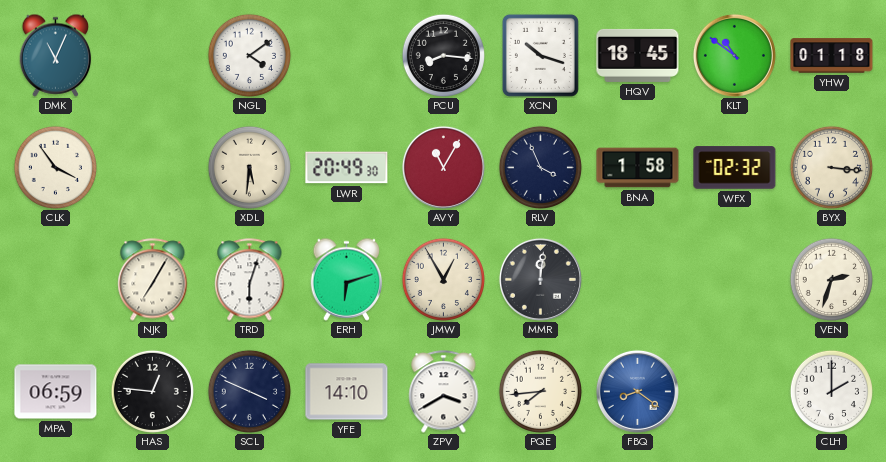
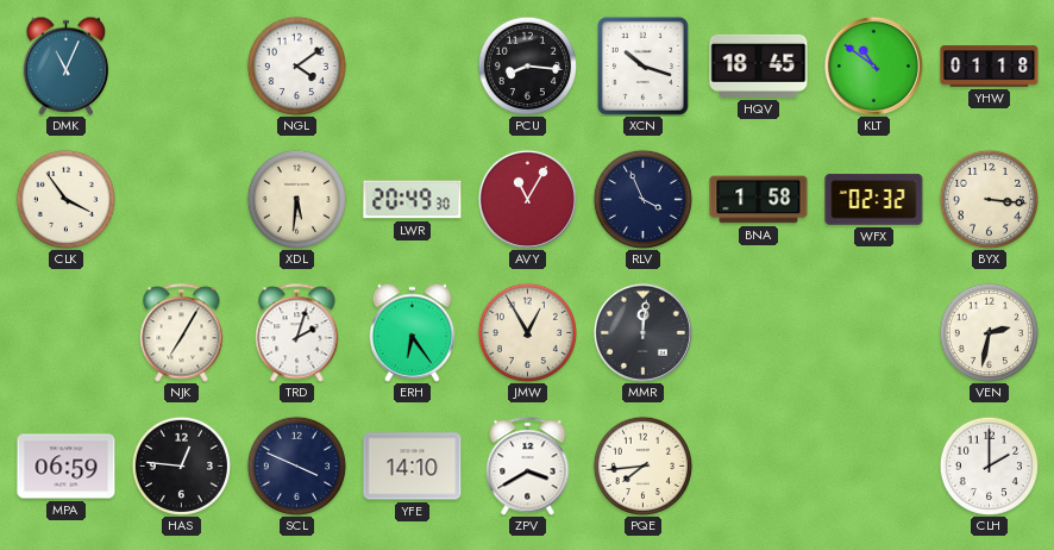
TRD: 6:03 -> 2:03 (297, 333)
ERH: 6:12 -> 6:24 (413, 332)
VEN: 2:33 -> 2:32 (989, 332)
FBQ: 8:21 -> none (637, 391)
